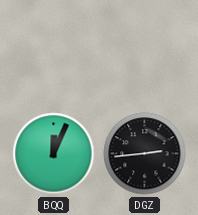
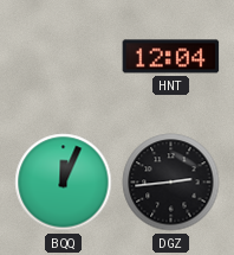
HNT: none -> 12:04 (171, 57)
